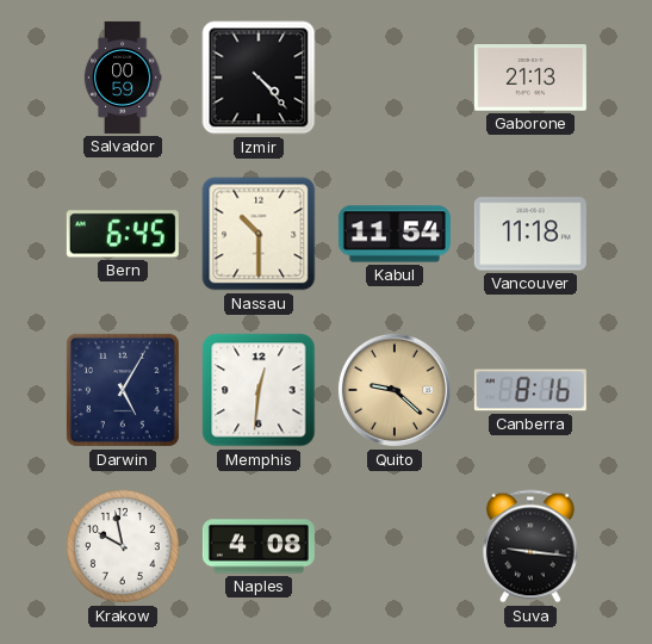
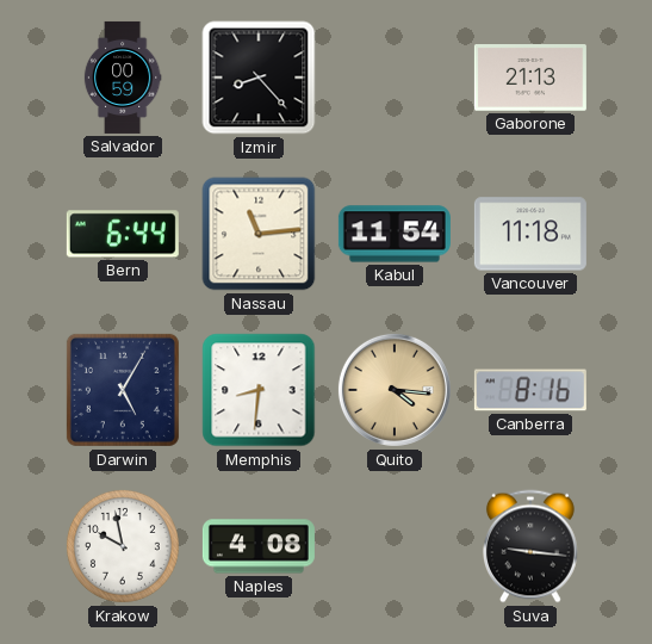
Izmir: 4:23 -> 8:23 (259, 78)
Bern: 6:45 -> 6:44 (123, 234)
Nassau: 10:30 -> 11:14 (259, 234)
Memphis: 12:31 -> 8:31 (259, 390)
Quito: 9:22 -> 4:16 (395, 390)
